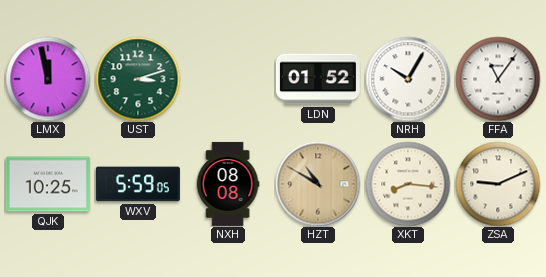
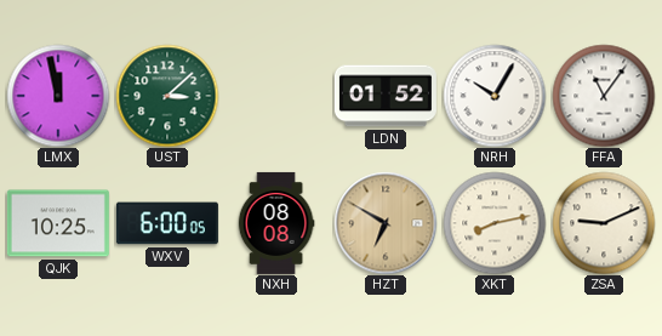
UST: 3:12 -> 3:08 (167, 96)
WXV: 5:59 -> 6:00 (167, 223)
HZT: 10:50 -> 6:50 (386, 223)
XKT: 8:16 -> 8:13 (495, 223)
